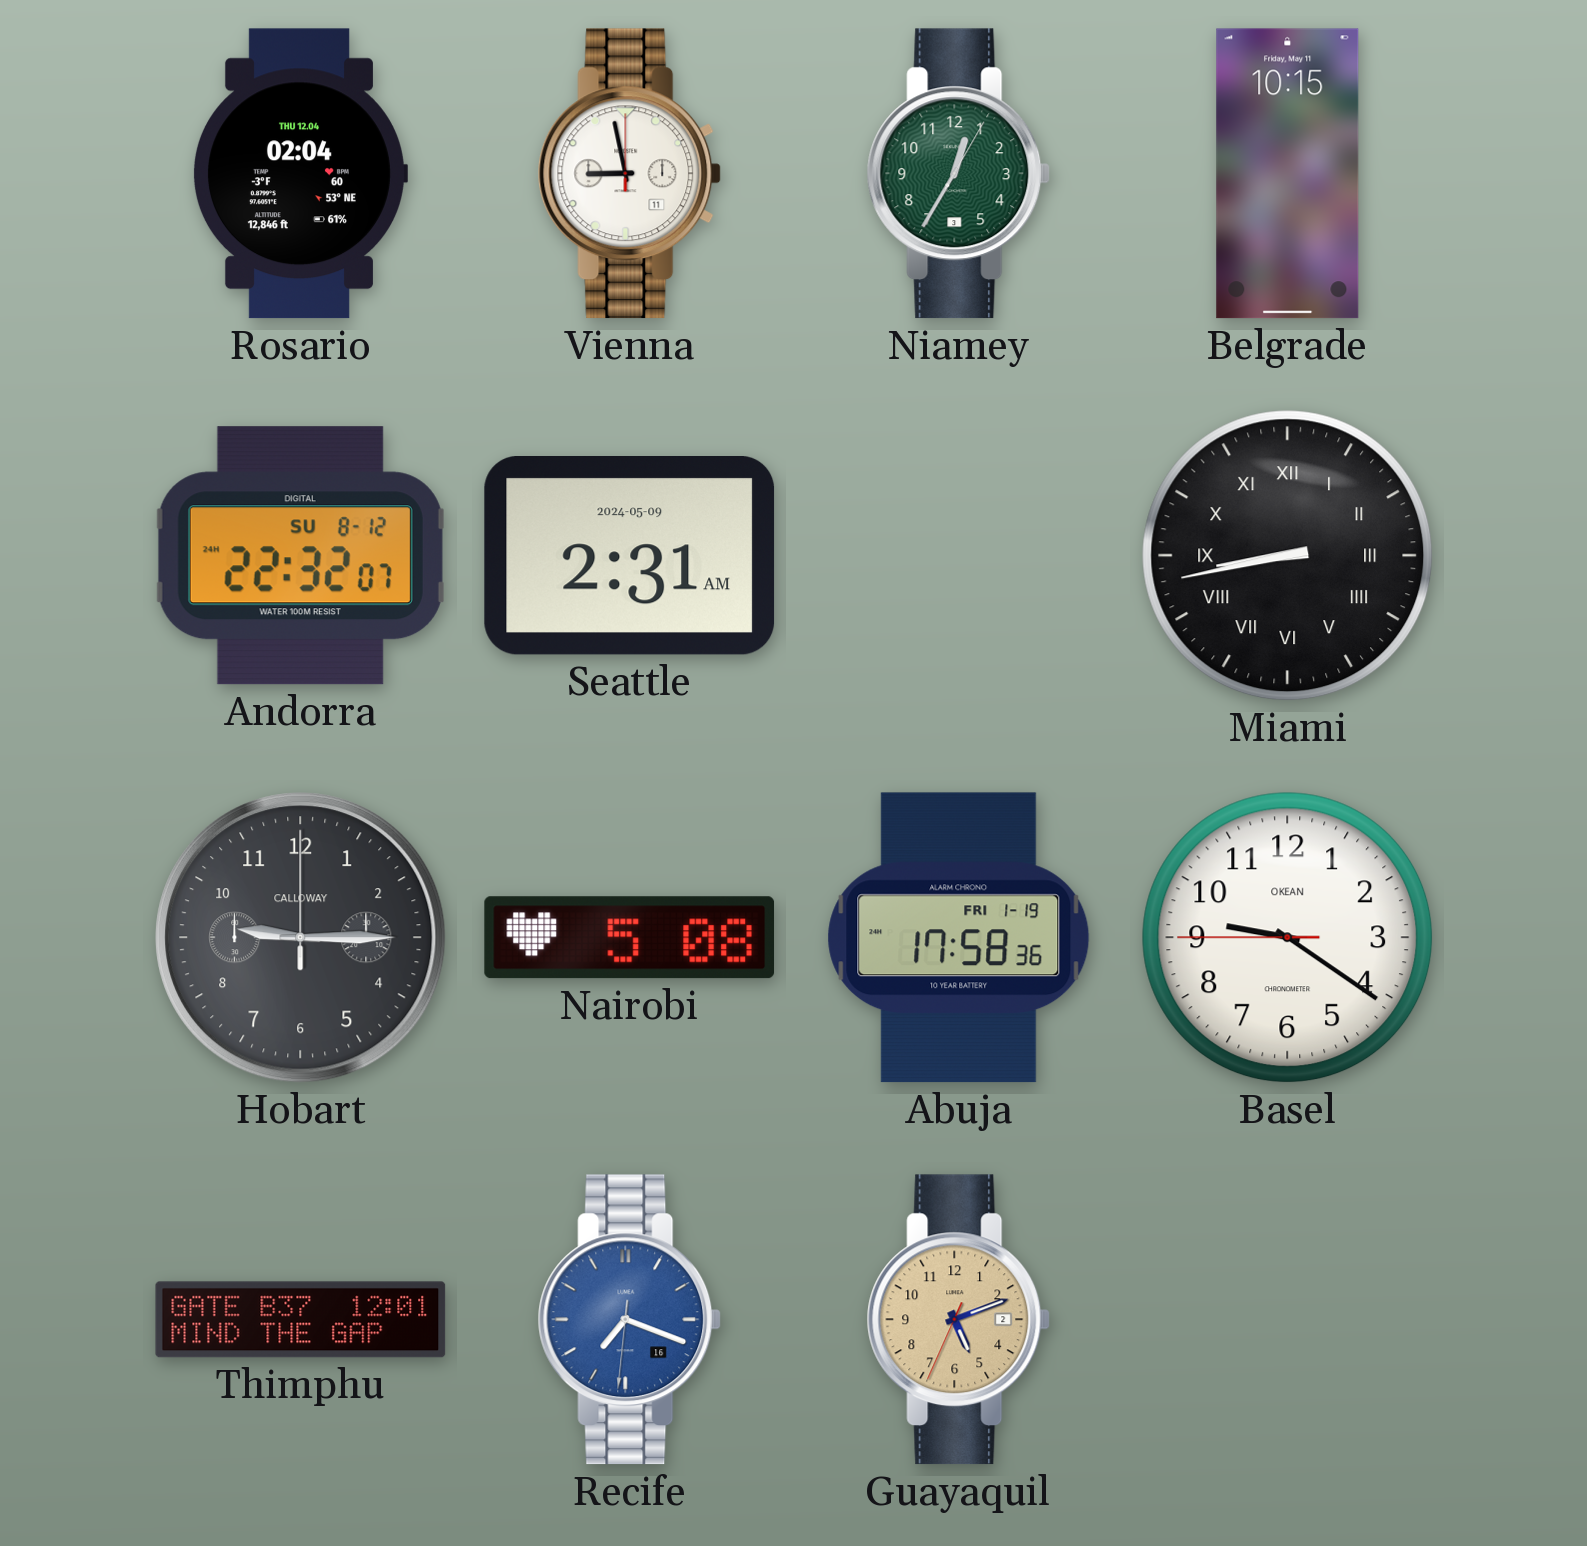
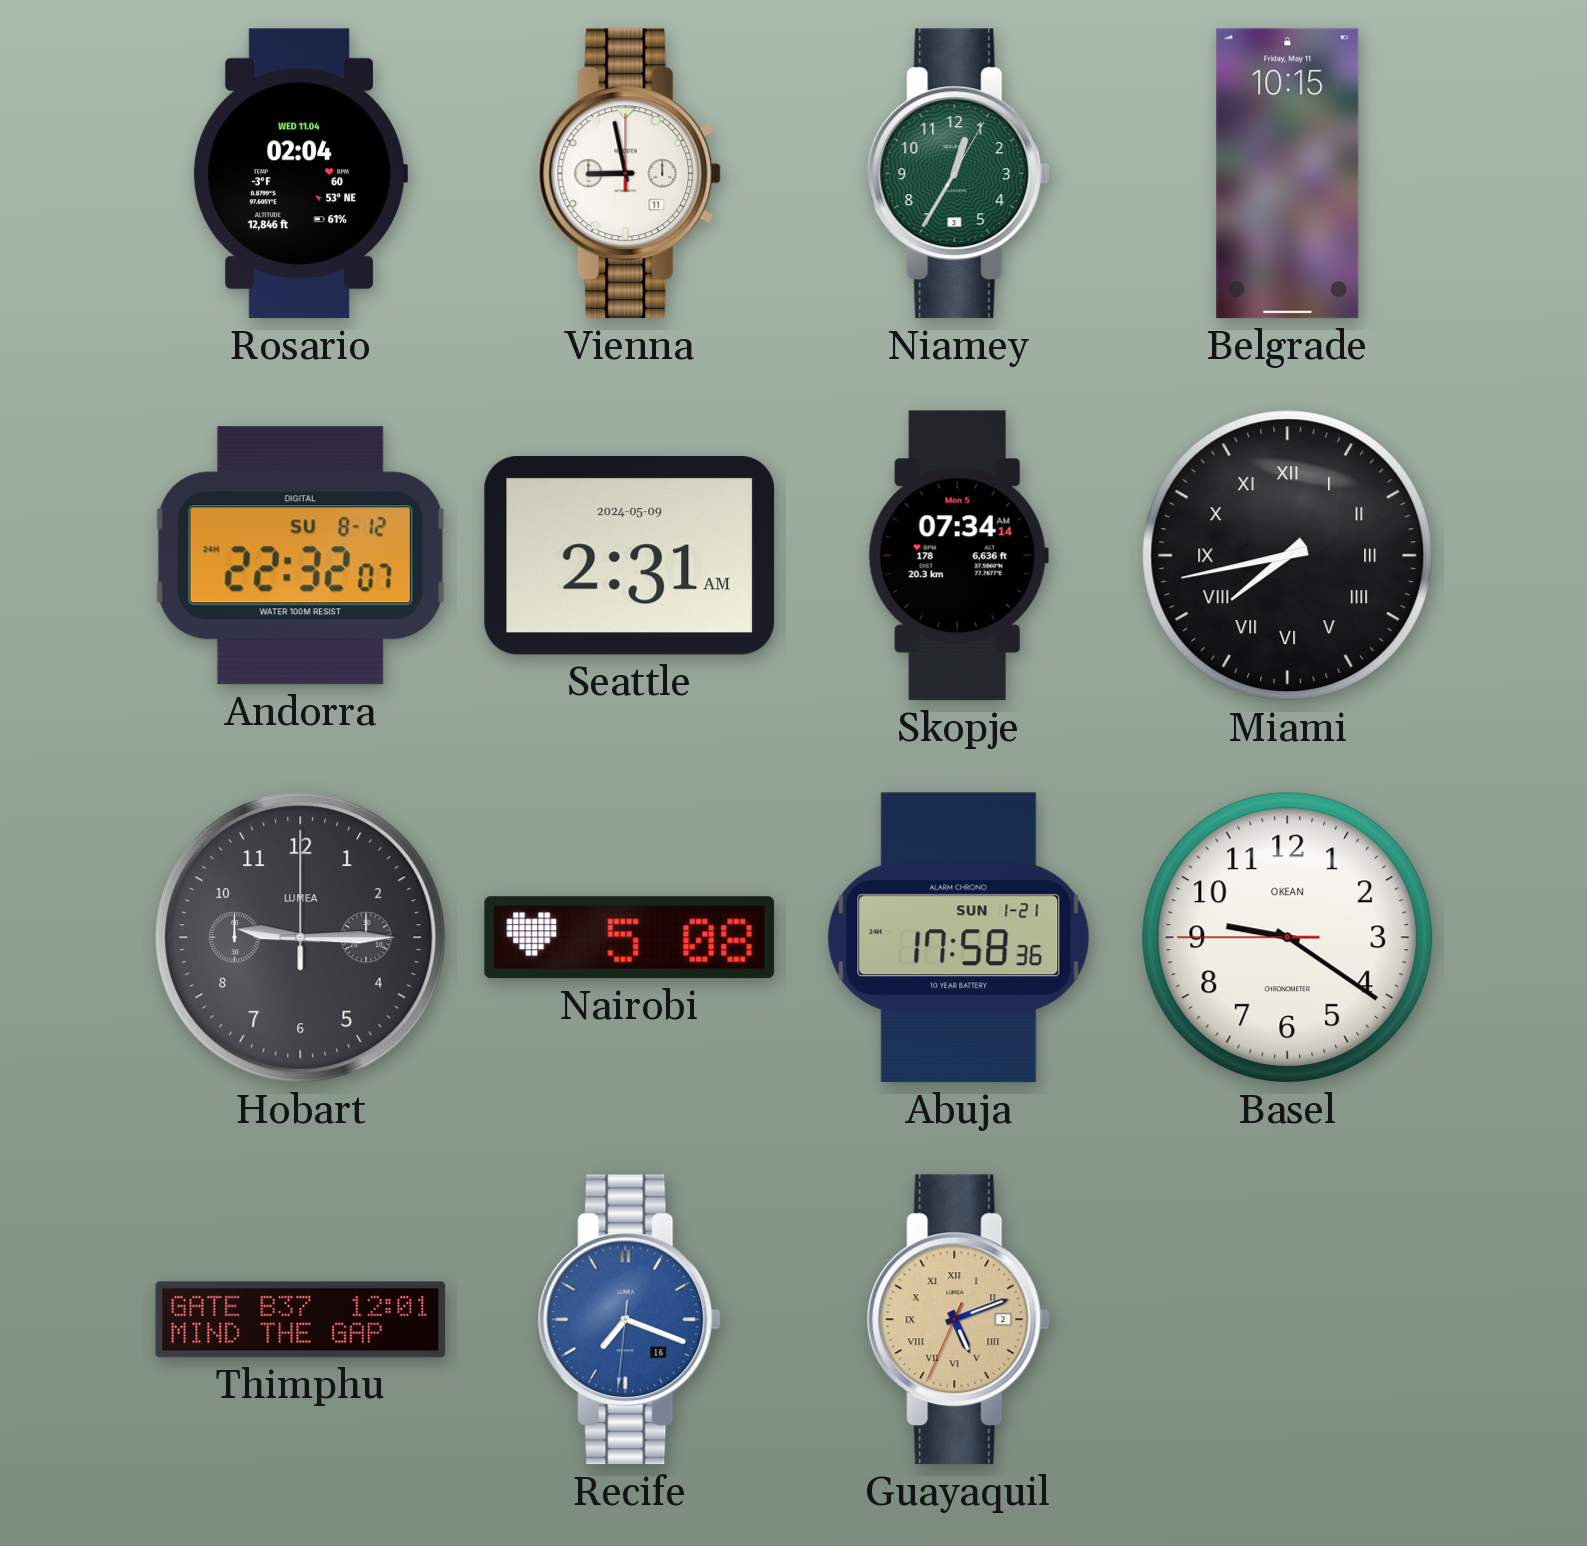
Rosario date: THU 12.04 -> WED 11.04 (300, 174)
Skopje: none -> 07:34 (958, 556)
Miami: 8:43 -> 7:43 (1288, 556)
Hobart brand: CALLOWAY -> LUMEA (301, 938)
Abuja date: FRI 1-19 -> SUN 1-21 (959, 938)
Guayaquil numerals: Arabic -> Roman (959, 1320)
